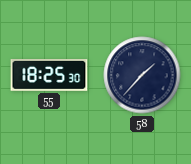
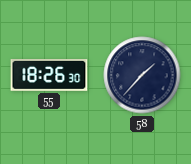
55: 18:25 -> 18:26 (49, 76)
